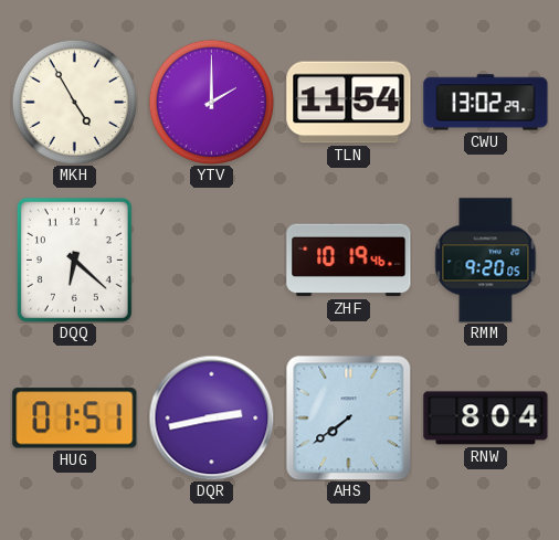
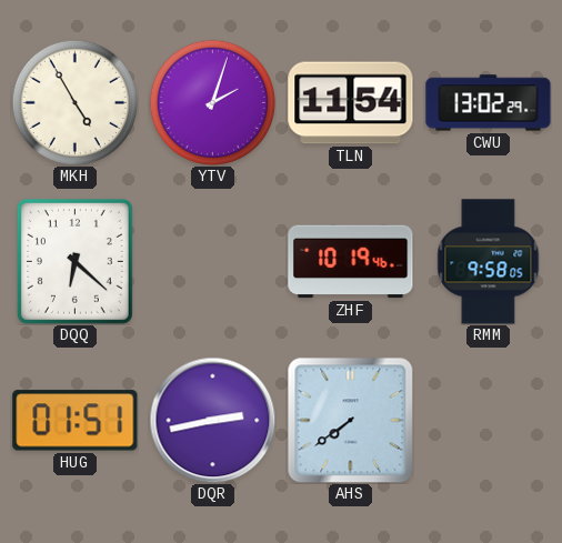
YTV: 2:00 -> 2:03 (212, 102)
RMM: 9:20 -> 9:58 (489, 262)
RNW: 8:04 -> none (486, 419)
